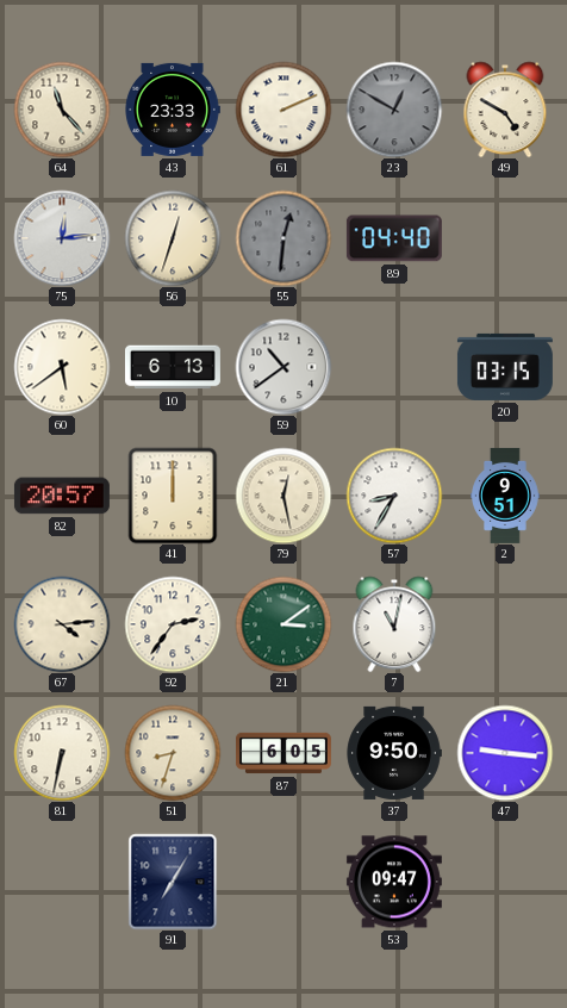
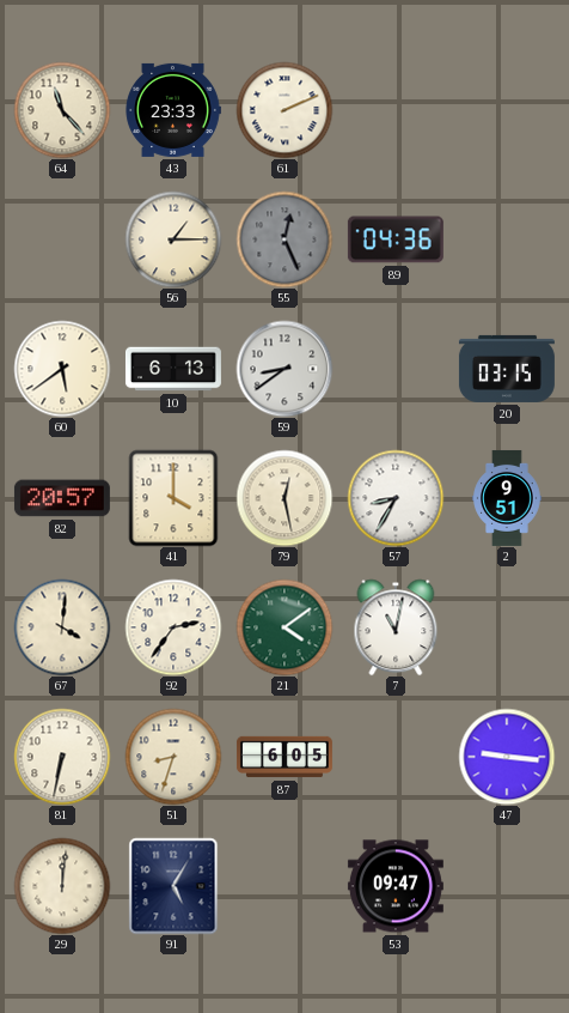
23: 12:50 -> none (394, 110)
49: 4:50 -> none (505, 110)
75: 12:14 -> none (62, 238)
56: 12:33 -> 1:15 (173, 239)
55: 12:31 -> 12:26 (284, 239)
89: 04:40 -> 04:36 (396, 239)
59: 10:39 -> 8:39 (284, 369)
41: 12:00 -> 4:00 (173, 498)
67: 4:14 -> 4:01 (62, 627)
21: 3:09 -> 4:09 (284, 627)
37: 9:50 -> none (394, 753)
29: none -> 12:01 (62, 886)
91: 7:05 -> 5:05 (173, 886)
